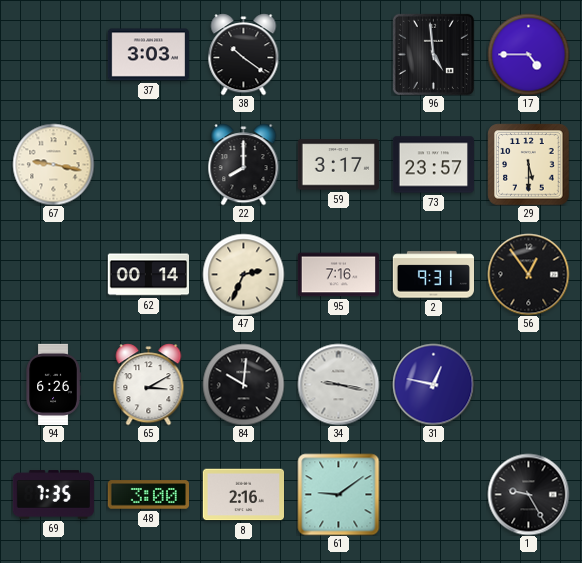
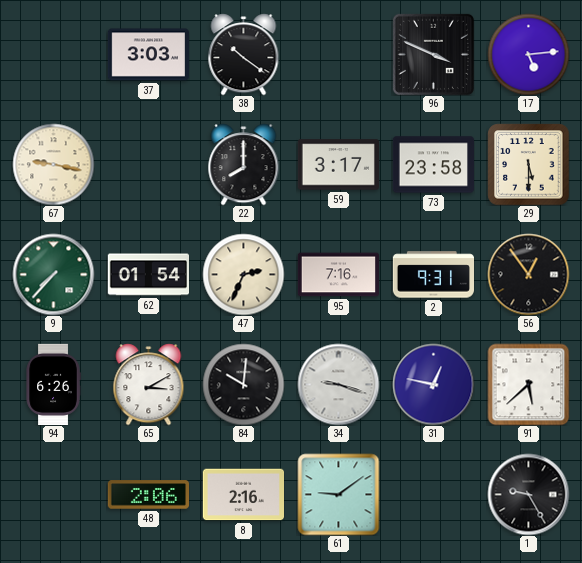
96: 4:59 -> 3:49 (433, 54)
17: 4:45 -> 5:14 (528, 54)
73: 23:57 -> 23:58 (433, 165)
9: none -> 7:37 (53, 274)
62: 00:14 -> 01:54 (148, 275)
34: 9:17 -> 9:18 (338, 384)
91: none -> 5:38 (528, 384)
69: 7:35 -> none (53, 495)
48: 3:00 -> 2:06 (148, 495)
